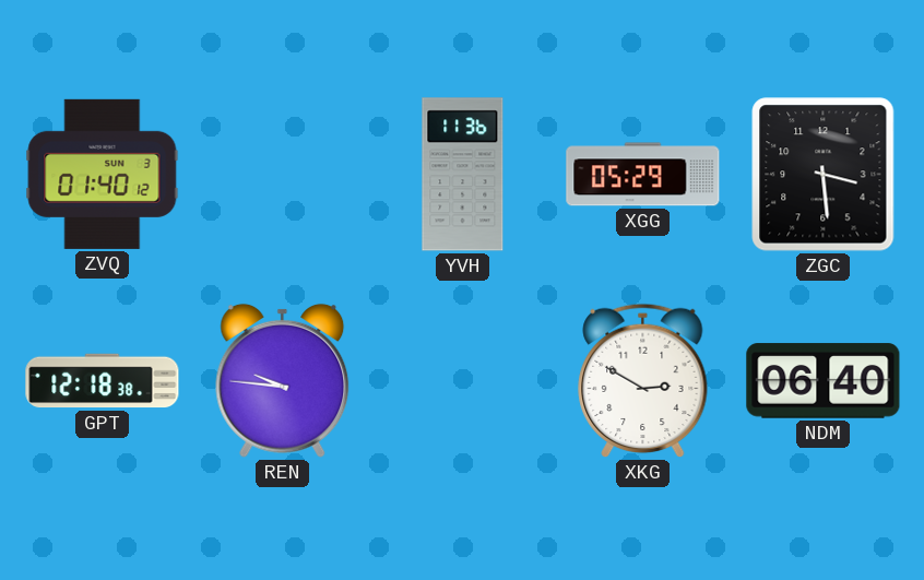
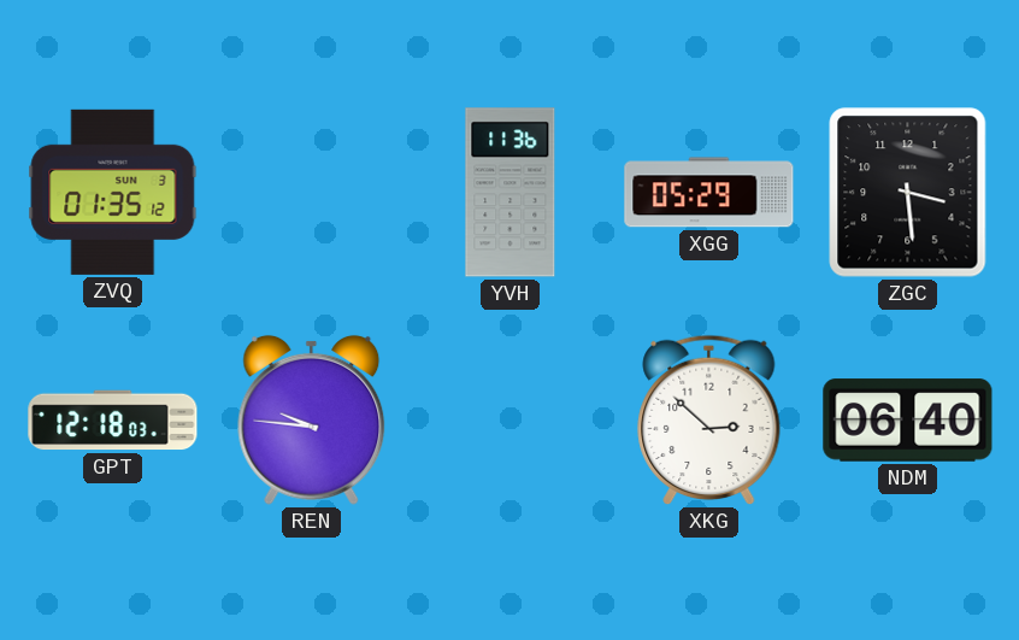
ZVQ: 01:40 -> 01:35 (113, 192)
GPT: 12:18:38 -> 12:18:03 (113, 421)
XKG: 2:50 -> 2:52 (709, 421)
